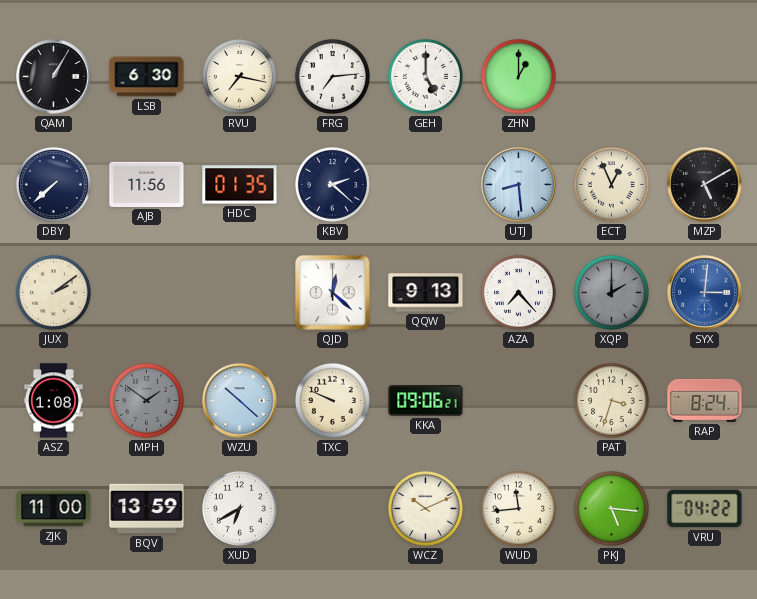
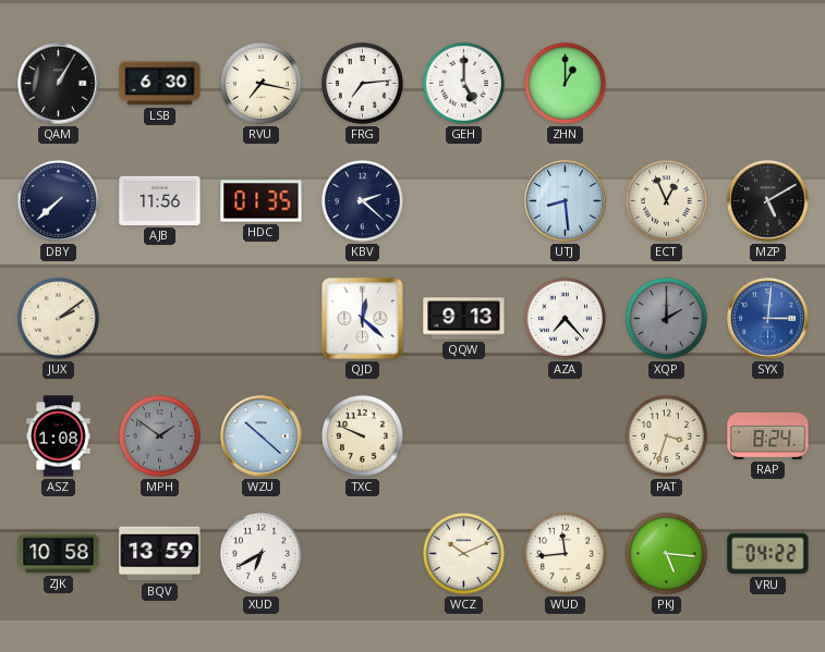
KKA: 09:06 -> none (426, 401)
ZJK: 11:00 -> 10:58 (59, 554)
